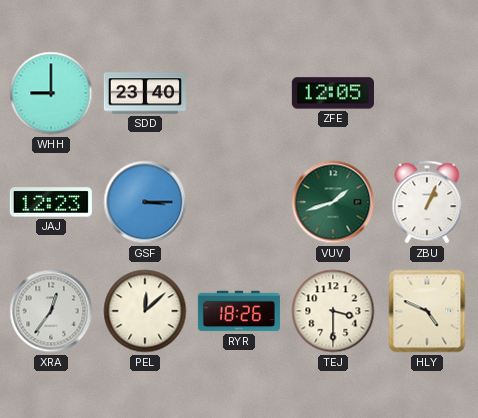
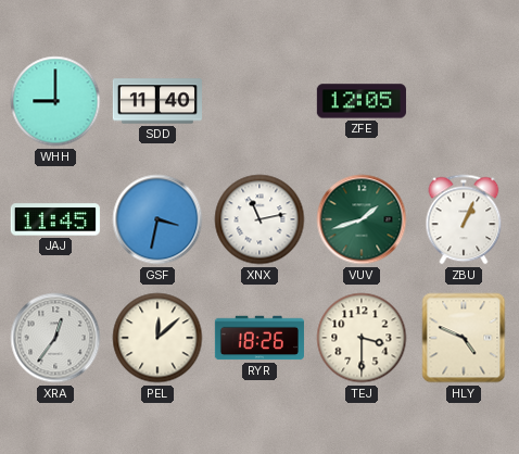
SDD: 23:40 -> 11:40 (157, 101)
JAJ: 12:23 -> 11:45 (55, 219)
GSF: 3:15 -> 3:32 (157, 219)
XNX: none -> 11:13 (259, 219)
